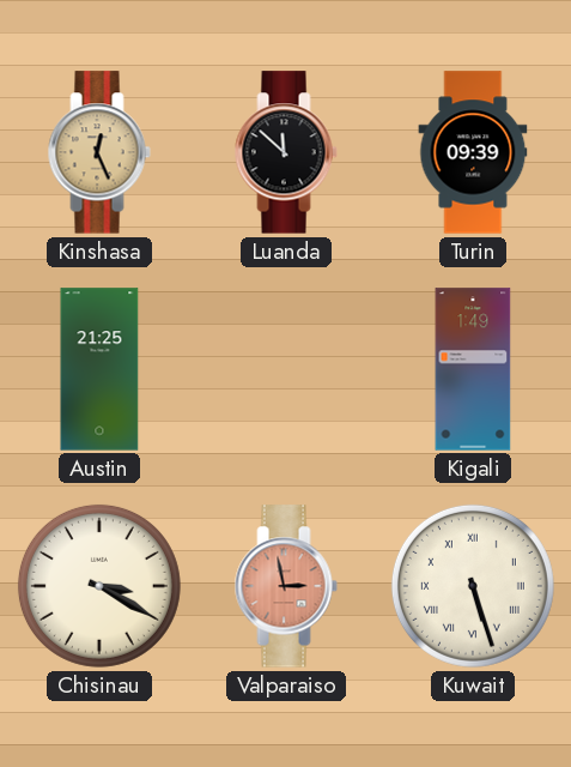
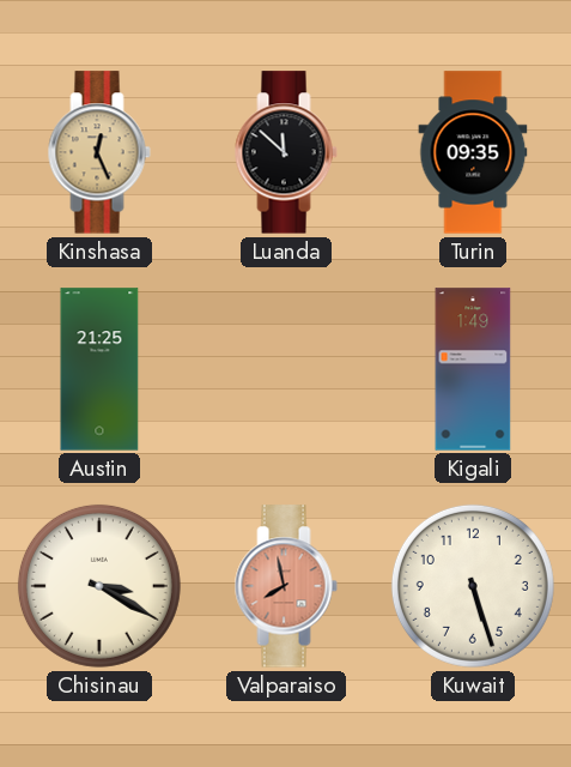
Turin: 09:39 -> 09:35 (473, 152)
Valparaiso: 2:58 -> 7:58 (286, 586)
Kuwait numerals: Roman -> Arabic (473, 586)
